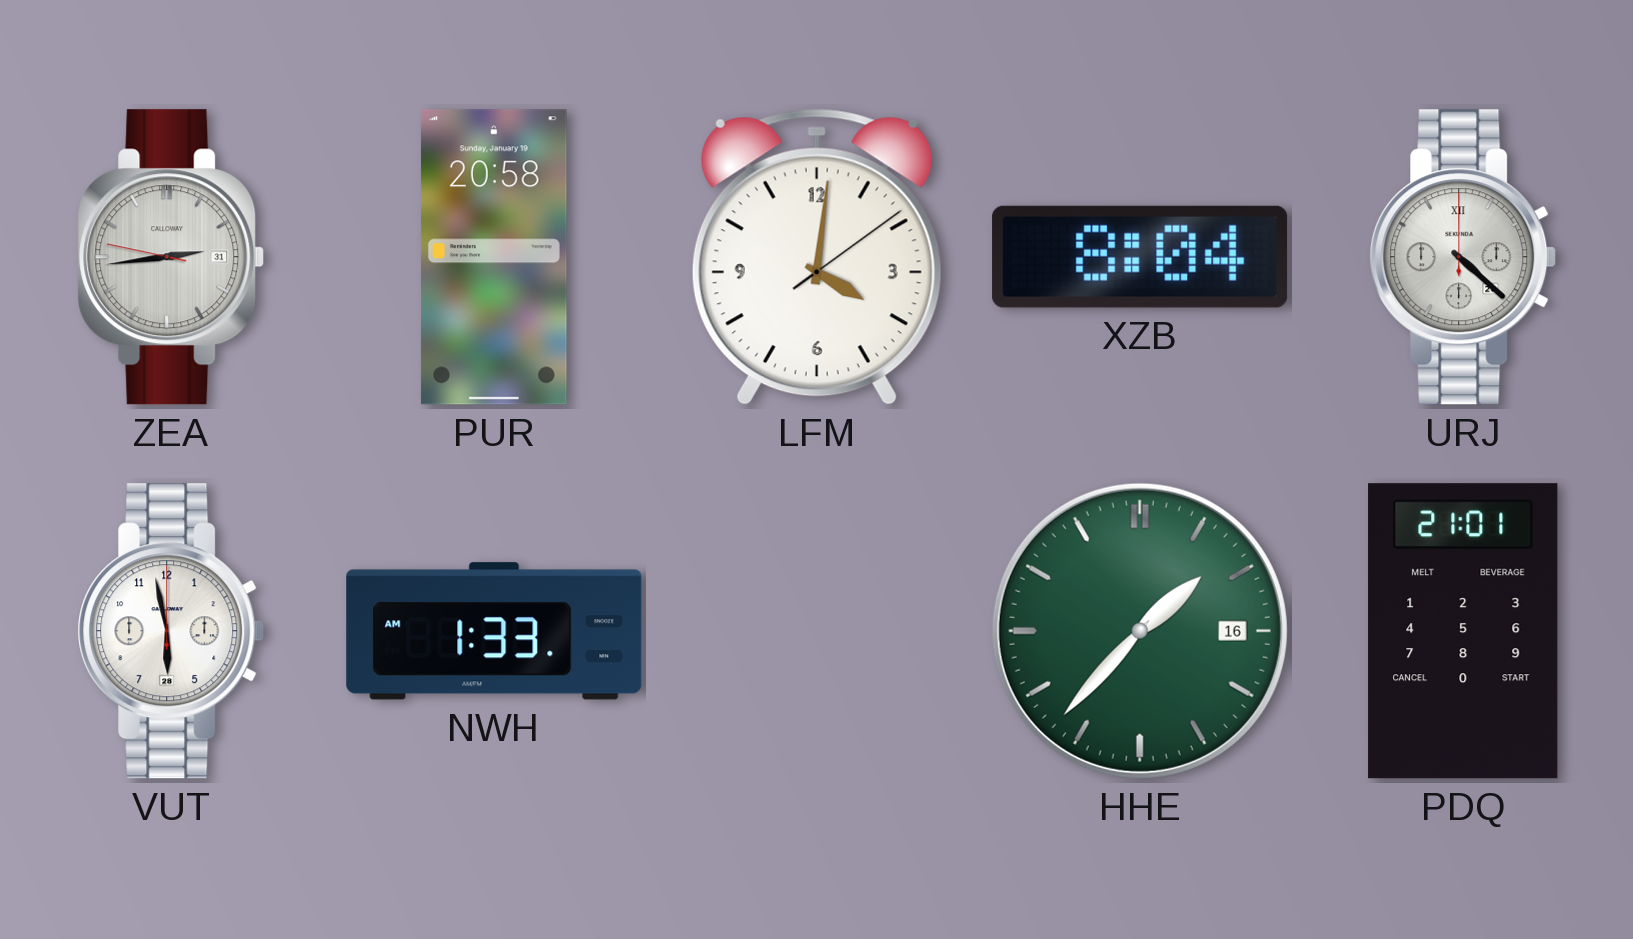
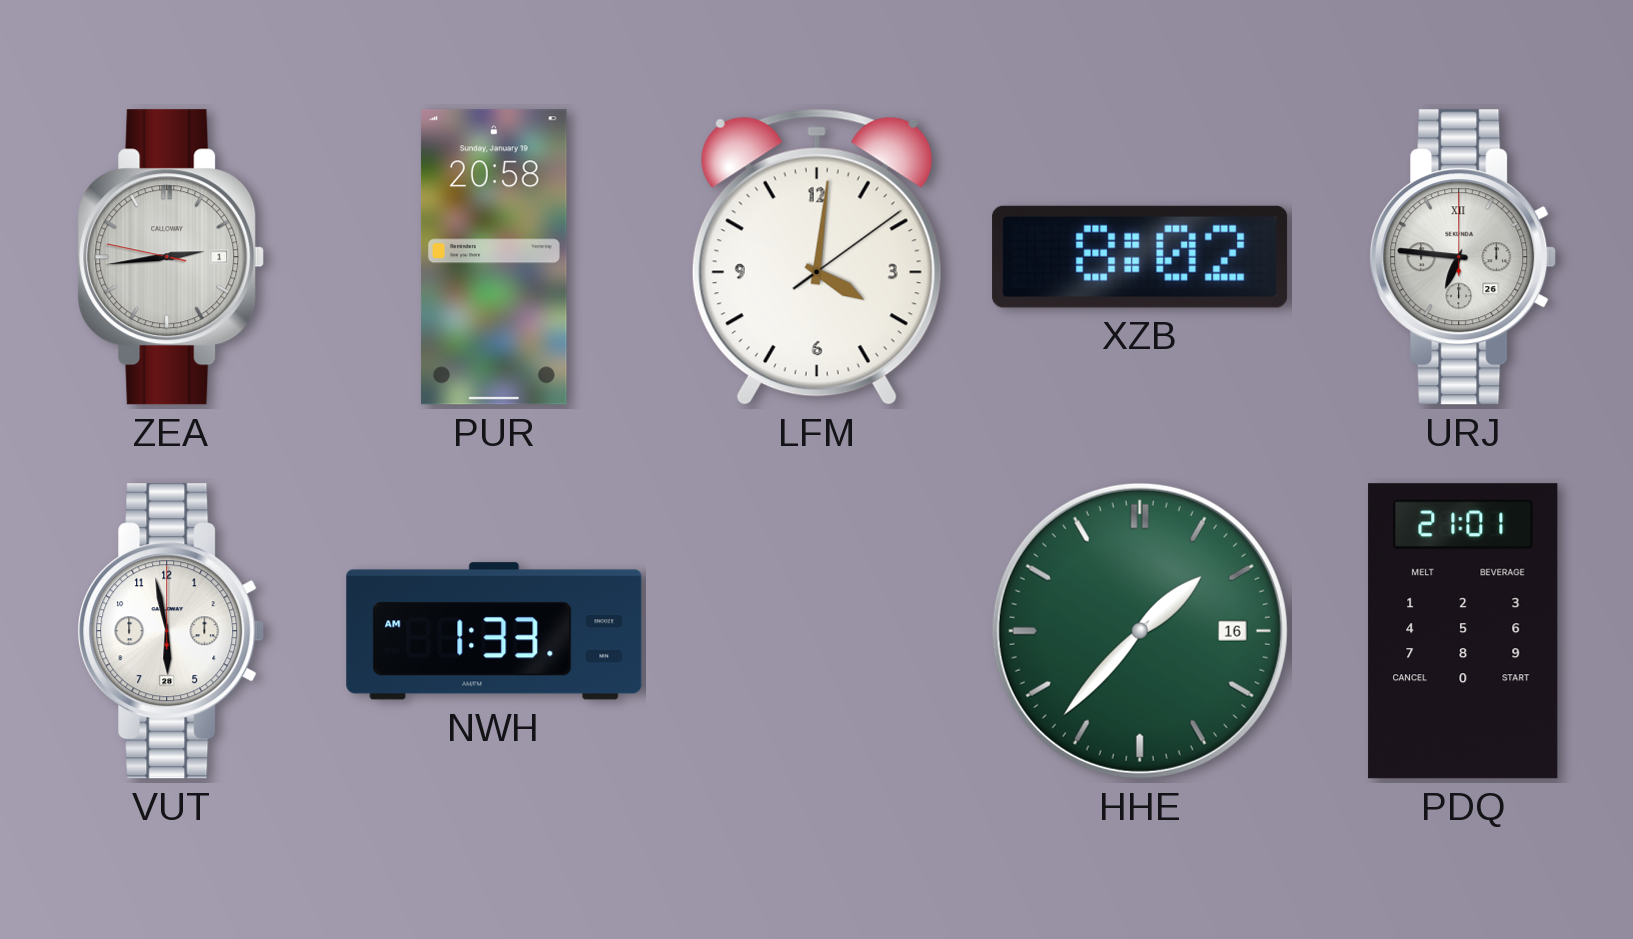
ZEA date: 31 -> 1 (171, 257)
XZB: 8:04 -> 8:02 (1140, 257)
URJ: 4:22 -> 6:46 (1463, 257)
